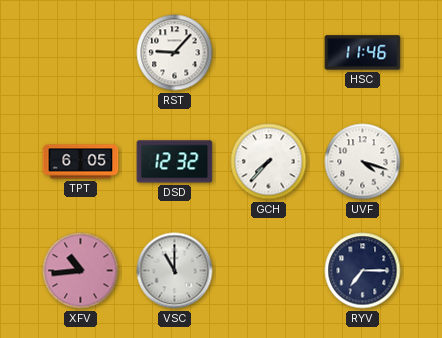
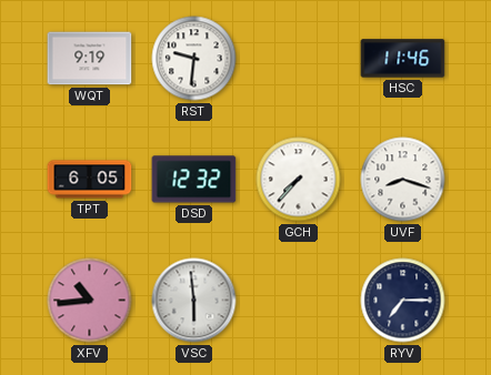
WQT: none -> 9:19 (90, 59)
RST: 9:07 -> 9:31 (194, 59)
UVF: 4:18 -> 8:18 (403, 180)
VSC: 11:00 -> 5:59 (194, 301)
